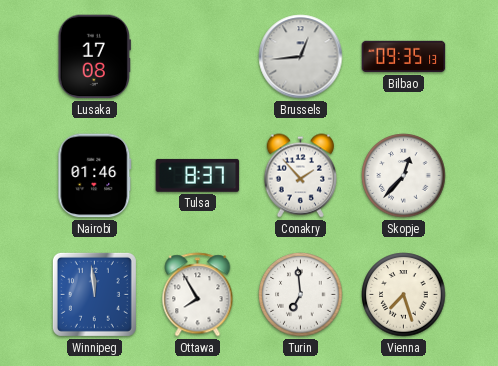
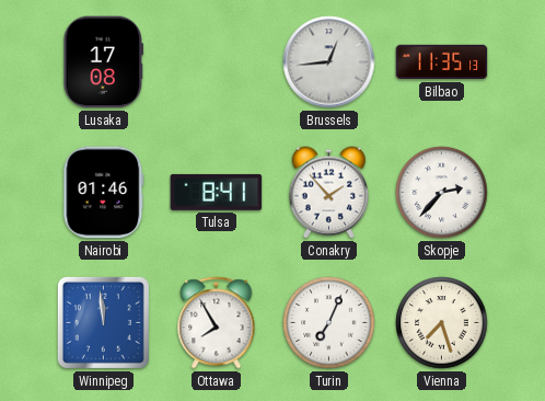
Bilbao: 09:35 -> 11:35 (442, 62)
Tulsa: 8:37 -> 8:41 (217, 192)
Skopje: 12:37 -> 2:37 (442, 193)
Turin: 6:59 -> 7:04 (329, 323)
